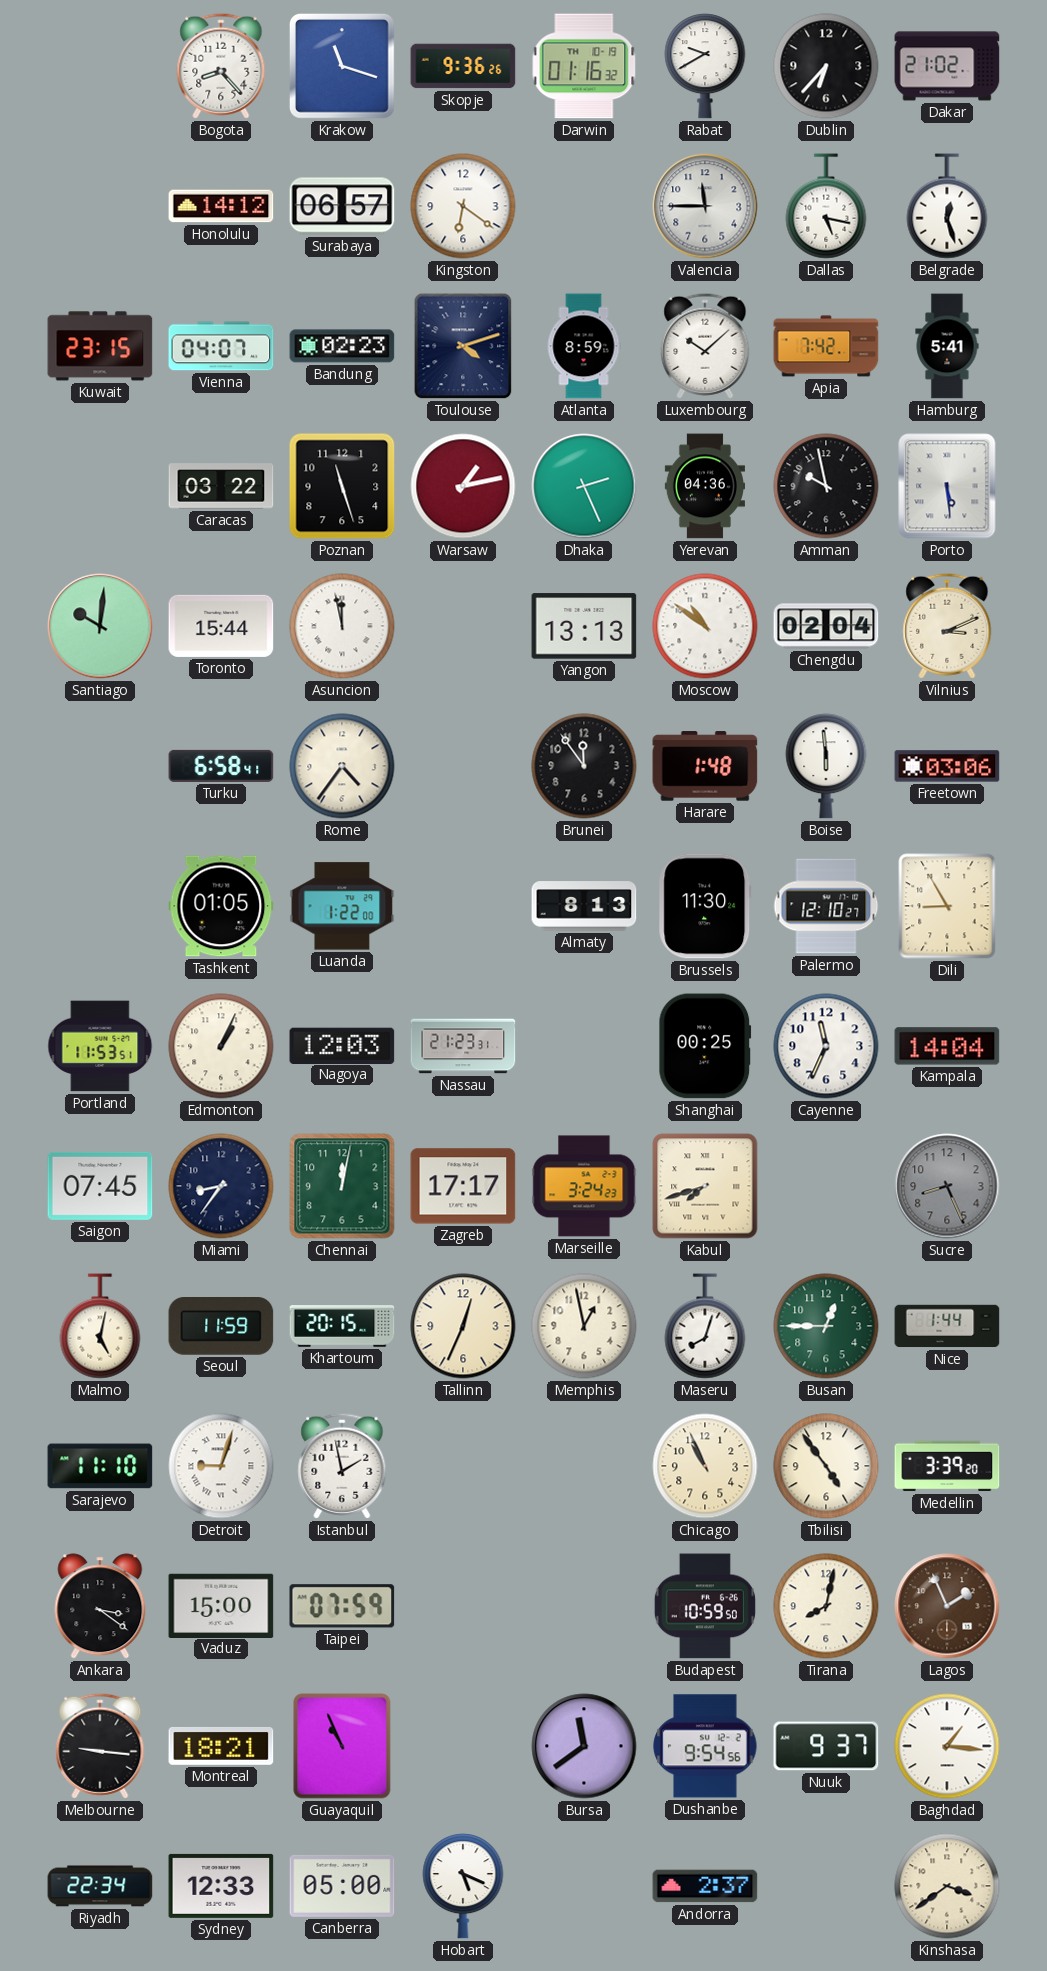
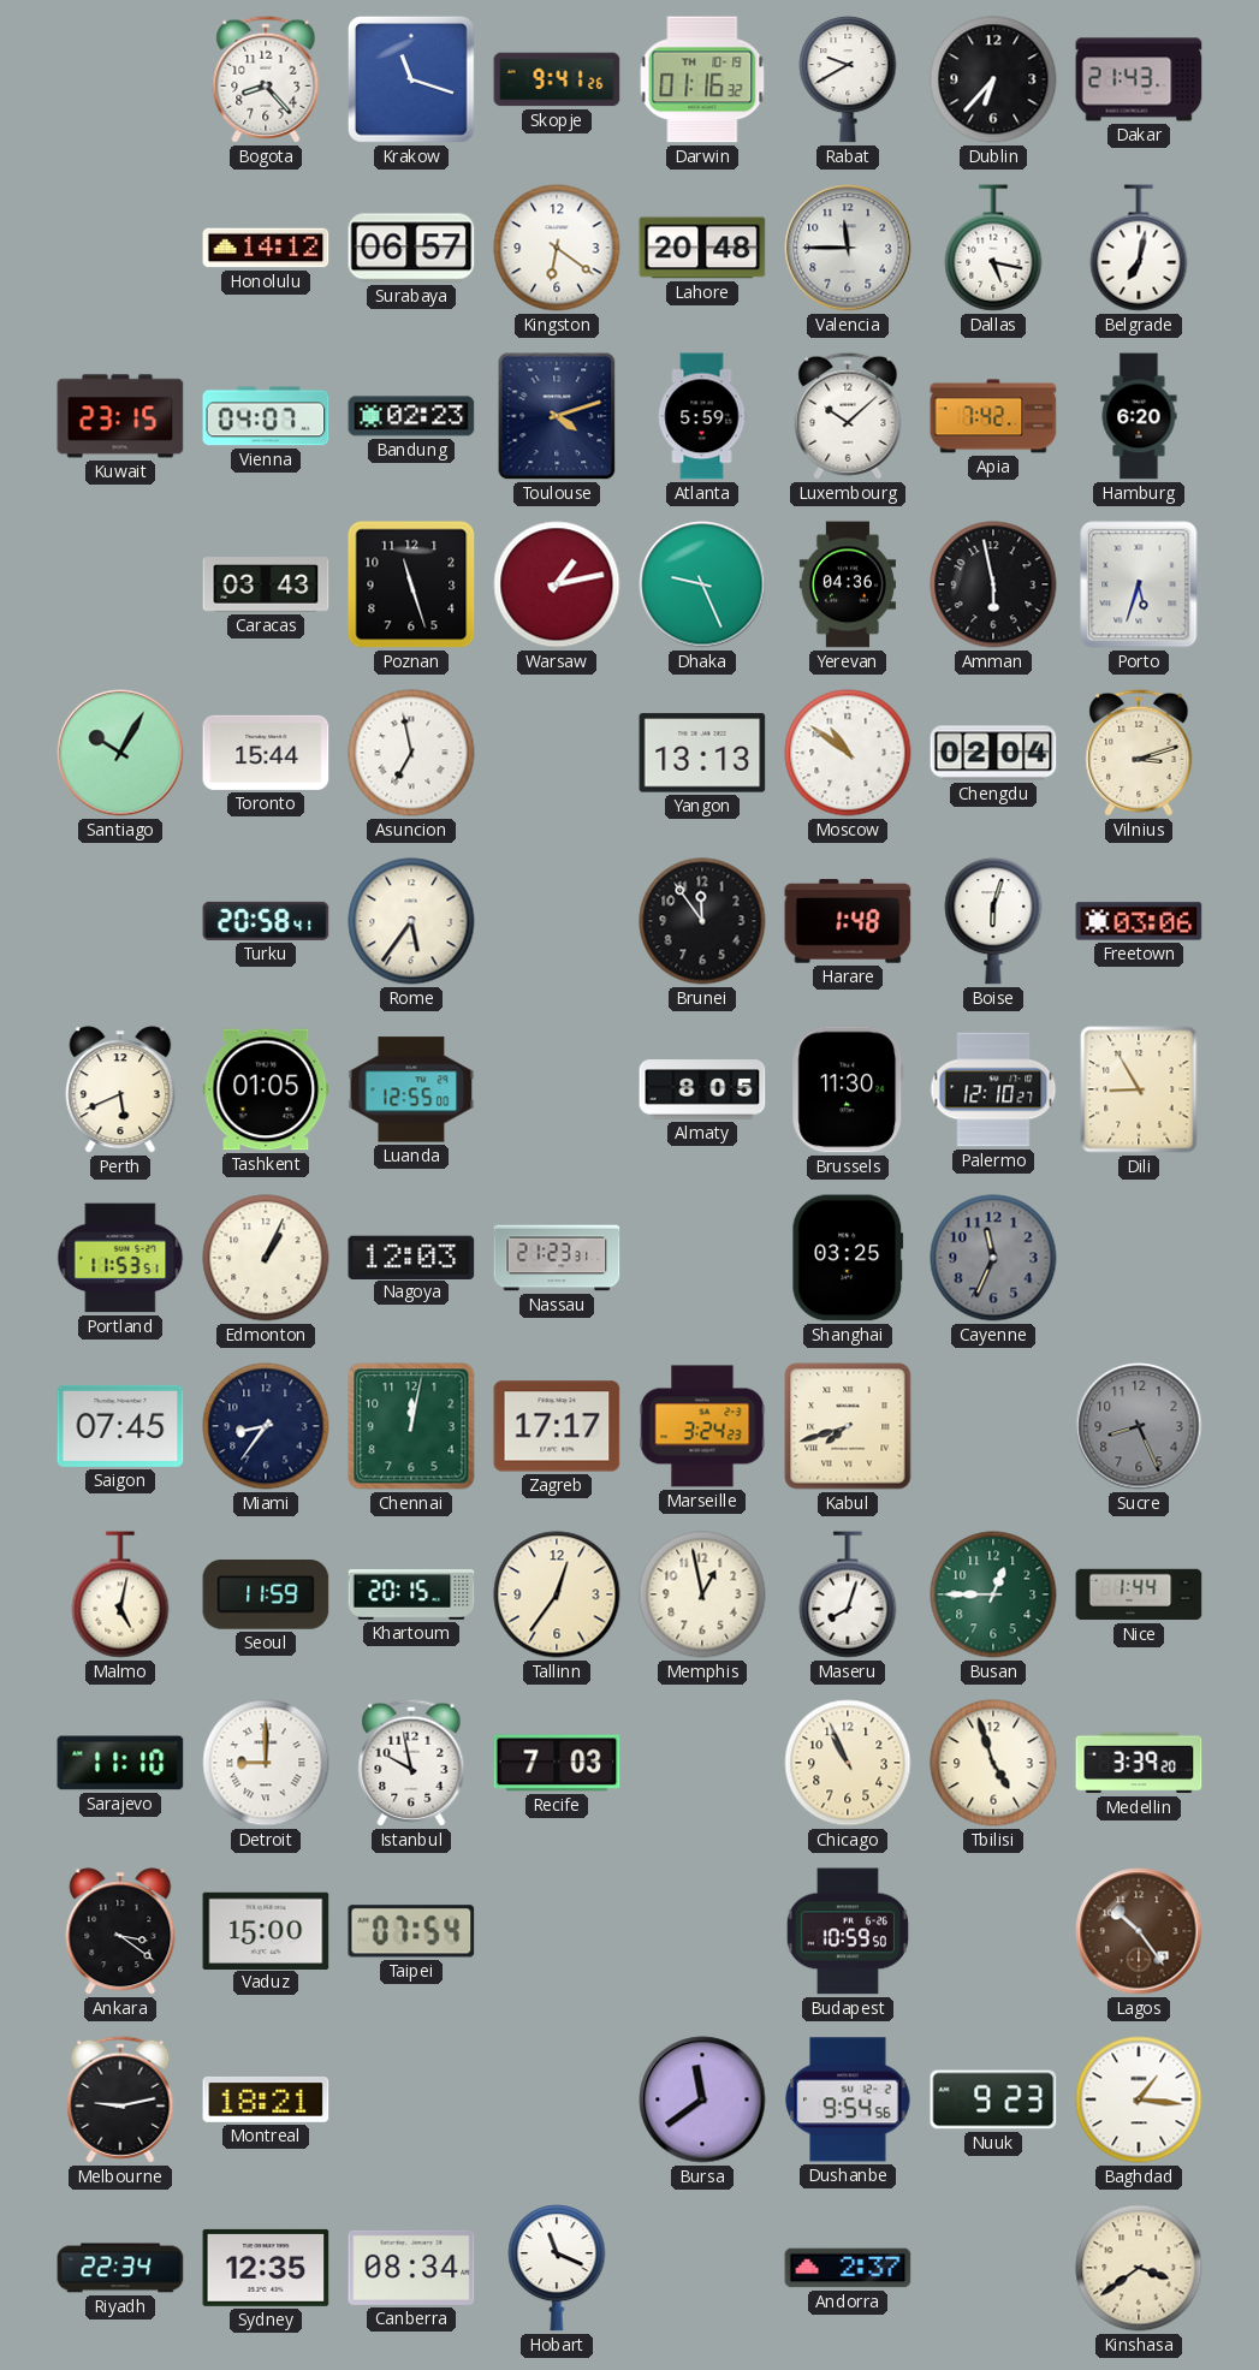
Skopje: 9:36 -> 9:41 (557, 79)
Dakar: 21:02 -> 21:43 (1139, 79)
Lahore: none -> 20:48 (702, 248)
Belgrade: 12:27 -> 7:02 (1139, 248)
Atlanta: 8:59 -> 5:59 (702, 416)
Hamburg: 5:41 -> 6:20 (1139, 416)
Caracas: 03:22 -> 03:43 (266, 584)
Dhaka: 2:26 -> 9:26 (702, 584)
Amman: 9:58 -> 5:58 (993, 584)
Porto: 5:29 -> 5:33 (1139, 584)
Santiago: 10:01 -> 10:05 (120, 753)
Asuncion: 11:58 -> 6:58 (411, 753)
Vilnius: 3:11 -> 3:12 (1139, 753)
Turku: 6:58 -> 20:58 (266, 921)
Rome: 4:36 -> 5:36 (411, 921)
Boise: 5:59 -> 6:03 (993, 921)
Perth: none -> 5:41 (120, 1089)
Luanda: 1:22 -> 12:55 (411, 1089)
Almaty: 8:13 -> 8:05 (702, 1089)
Shanghai: 00:25 -> 03:25 (848, 1258)
Cayenne dial: white -> grey (993, 1258)
Kampala: 14:04 -> none (947, 1046)
Tallinn: 12:34 -> 12:36 (557, 1594)
Detroit: 9:03 -> 9:00 (266, 1763)
Istanbul: 1:58 -> 9:58 (411, 1763)
Recife: none -> 7:03 (557, 1763)
Tbilisi: 4:54 -> 4:57 (993, 1763)
Taipei: 07:59 -> 07:54 (411, 1931)
Tirana: 8:02 -> none (826, 1606)
Lagos: 1:56 -> 10:24 (1139, 1931)
Melbourne: 9:16 -> 9:13 (120, 2099)
Guayaquil: 10:56 -> none (342, 1746)
Nuuk: 9:37 -> 9:23 (993, 2099)
Sydney: 12:33 -> 12:35 (266, 2268)
Canberra: 05:00 -> 08:34 (411, 2268)
Hobart: 5:19 -> 11:19 (557, 2268)
